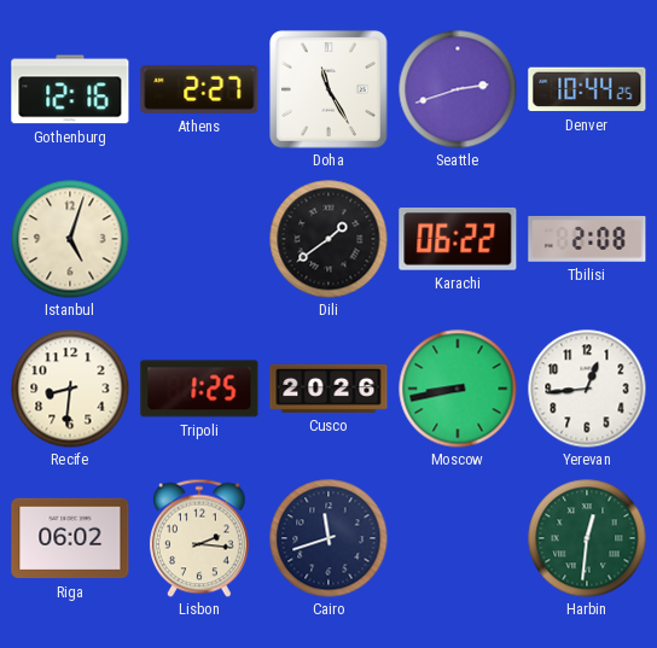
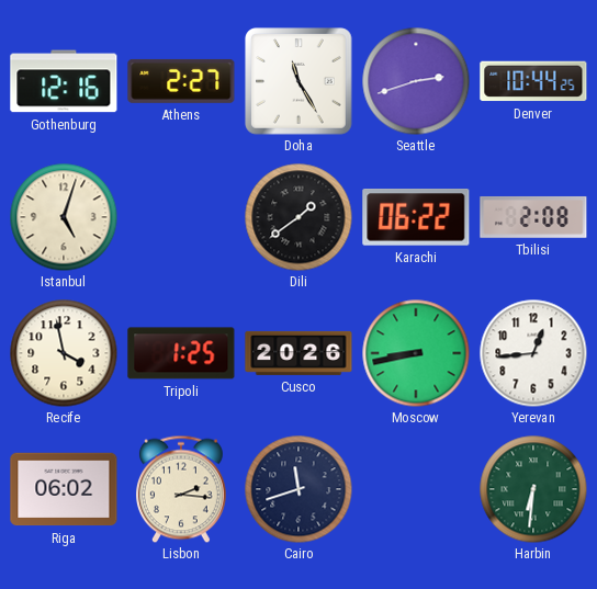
Recife: 8:31 -> 3:58 (64, 353)
Harbin: 12:31 -> 6:31 (533, 489)
